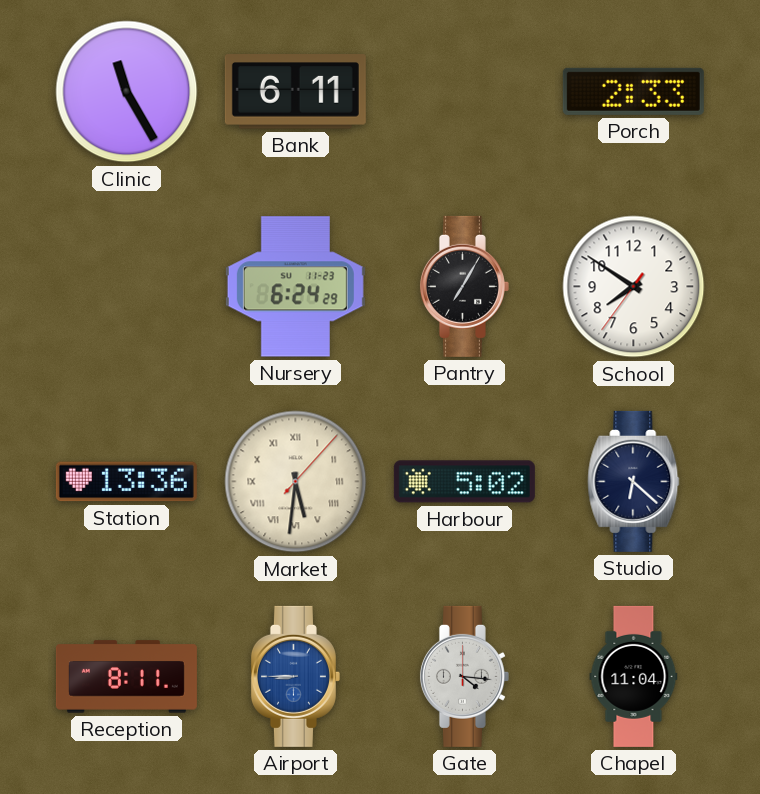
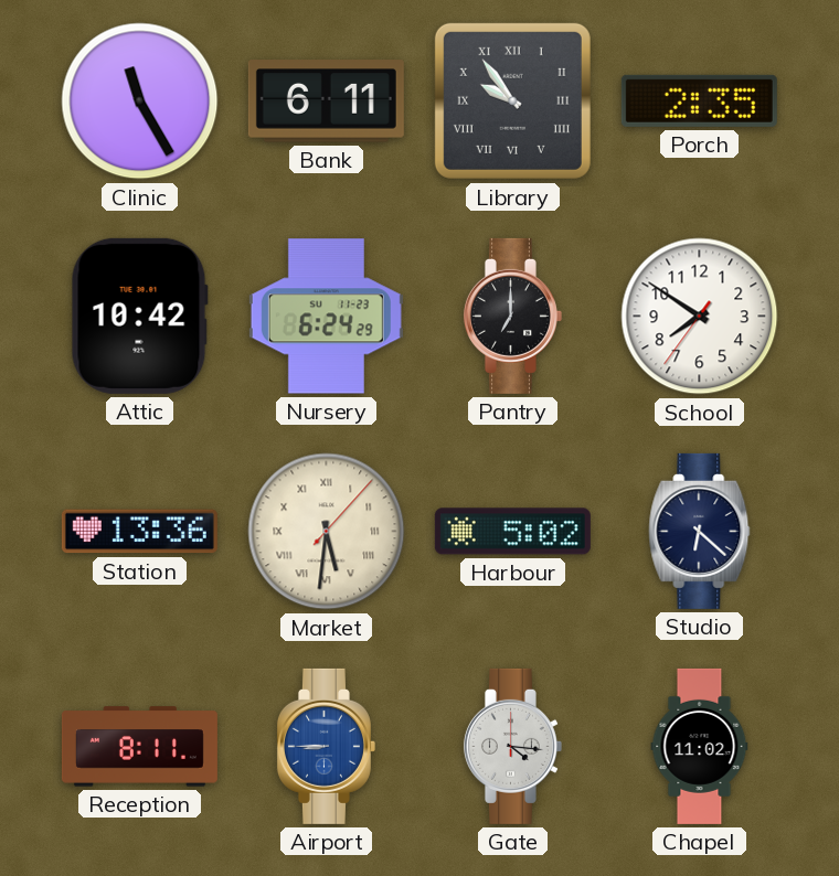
Library: none -> 9:54 (512, 100)
Porch: 2:33 -> 2:35 (699, 100)
Attic: none -> 10:42 (139, 316)
Pantry: 7:05 -> 7:00 (512, 316)
Chapel: 11:04 -> 11:02 (700, 746)
